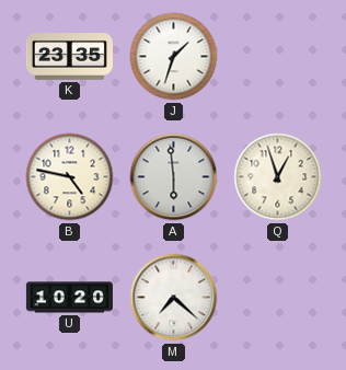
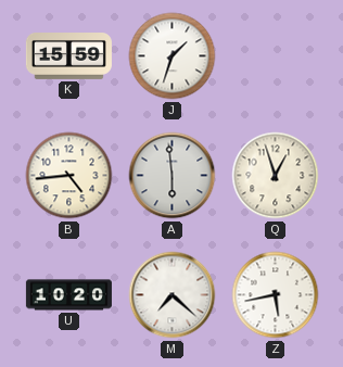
K: 23:35 -> 15:59 (68, 56)
B: 4:47 -> 4:44 (69, 176)
Z: none -> 5:43 (276, 295)
